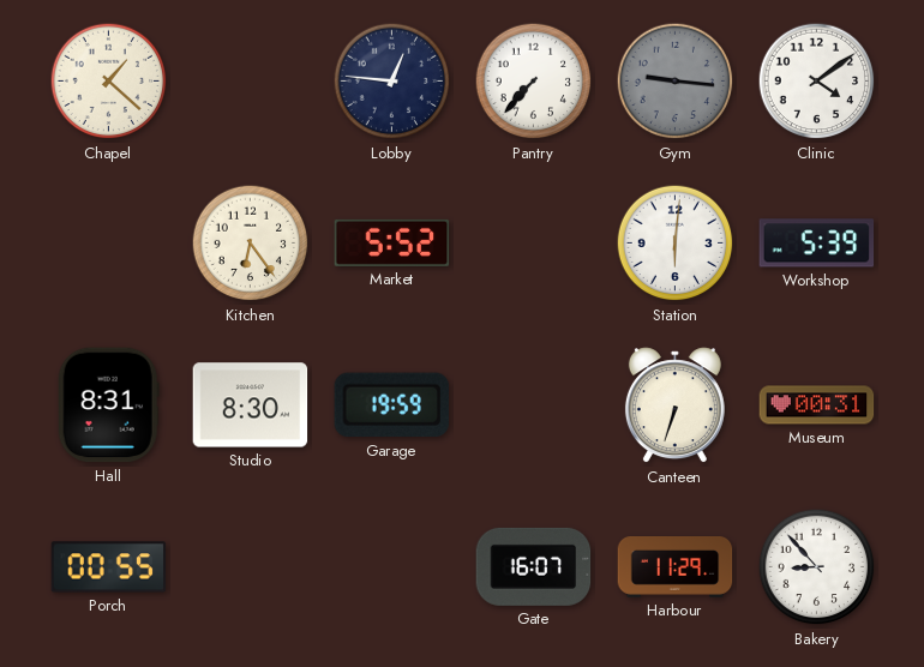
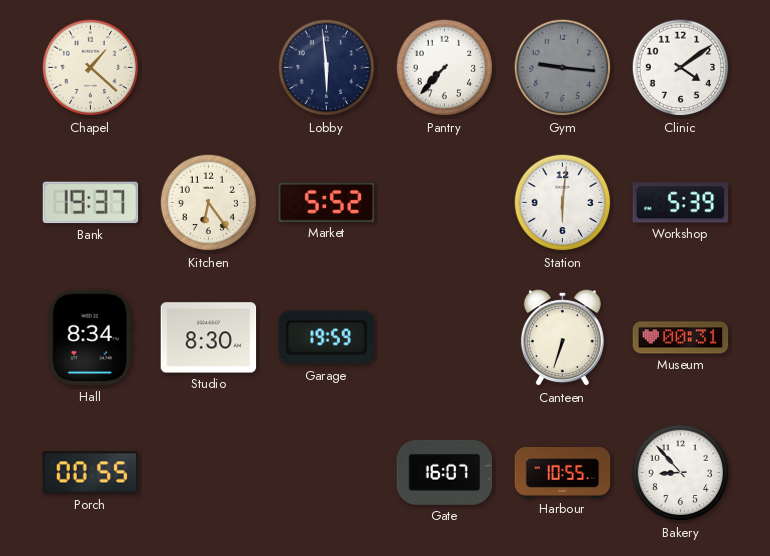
Lobby: 12:46 -> 5:59 (327, 68)
Bank: none -> 19:37 (91, 203)
Hall: 8:31 -> 8:34 (90, 338)
Harbour: 11:29 -> 10:55 (563, 473)
